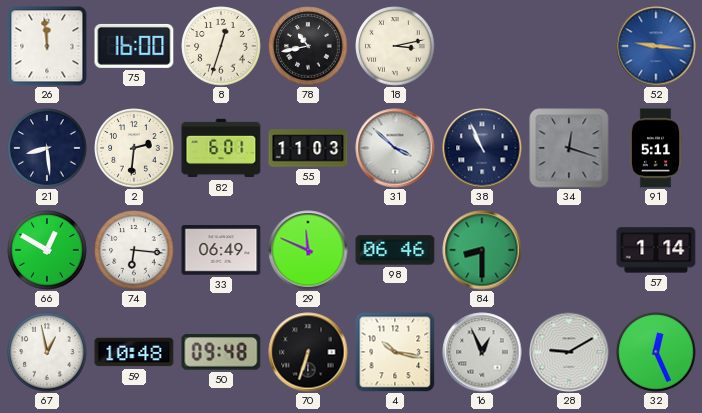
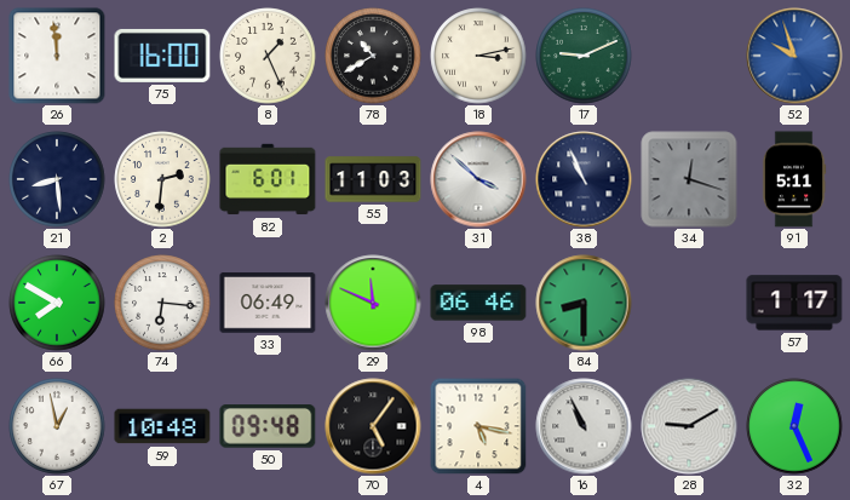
8: 12:33 -> 1:26 (268, 56)
78: 10:43 -> 10:40 (373, 56)
17: none -> 9:11 (584, 56)
52: 9:16 -> 9:57 (794, 56)
66: 12:50 -> 7:50 (57, 303)
57: 1:14 -> 1:17 (794, 303)
70: 6:33 -> 5:06 (373, 426)
4: 10:17 -> 5:17 (478, 426)
16: 12:56 -> 10:56 (584, 426)
